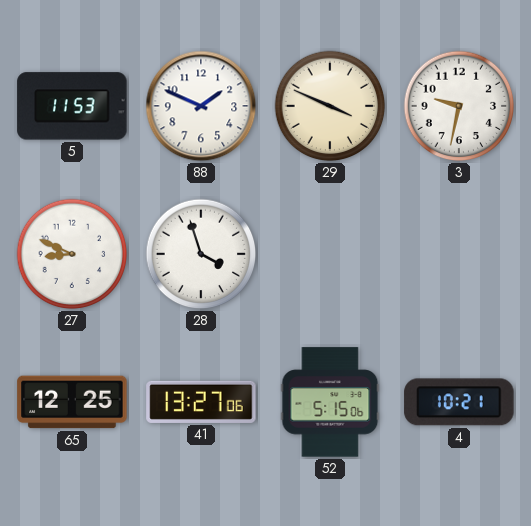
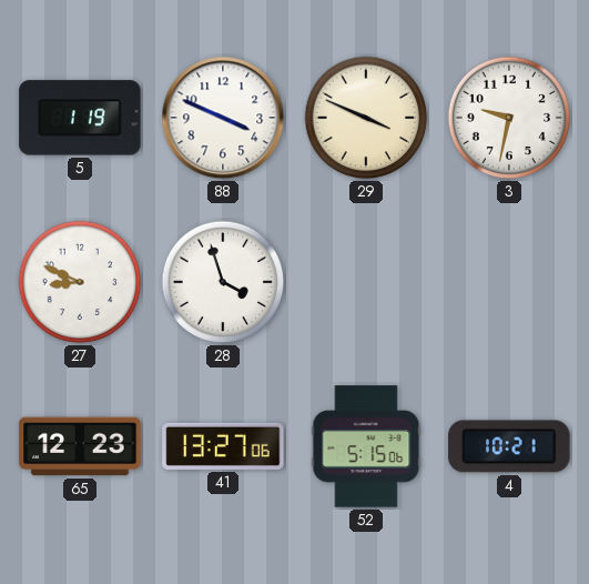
5: 11:53 -> 1:19 (80, 118)
88: 1:49 -> 3:49 (223, 118)
65: 12:25 -> 12:23 (80, 446)
